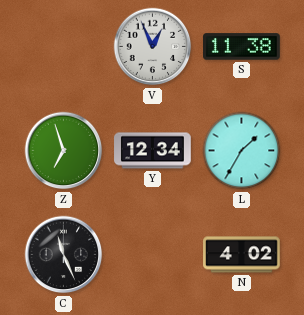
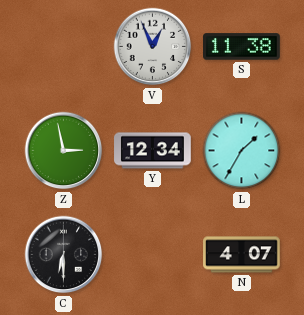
Z: 6:57 -> 2:58 (64, 151)
C: 11:26 -> 6:30 (64, 255)
N: 4:02 -> 4:07 (242, 255)
